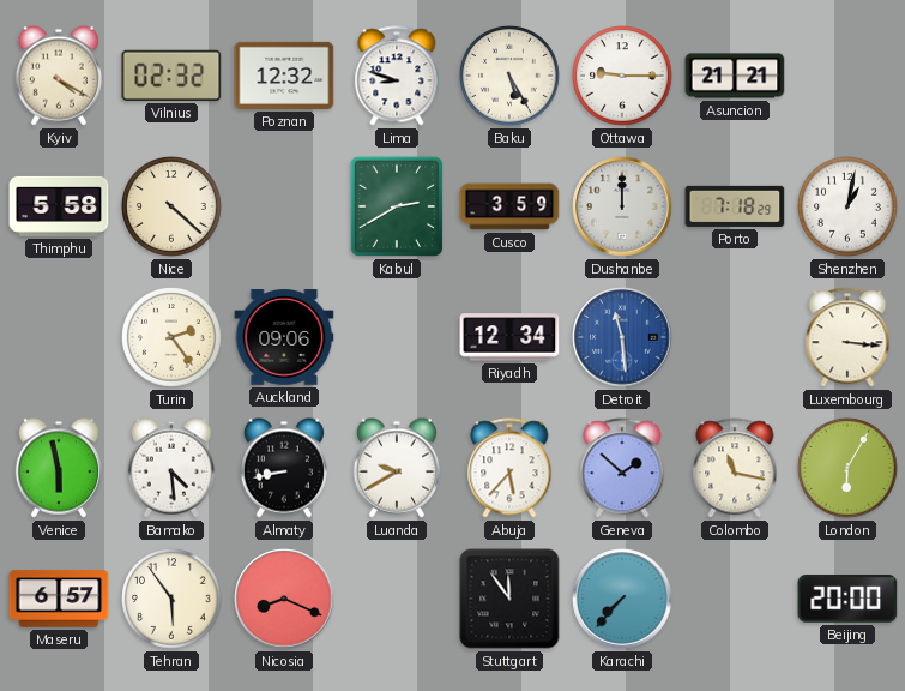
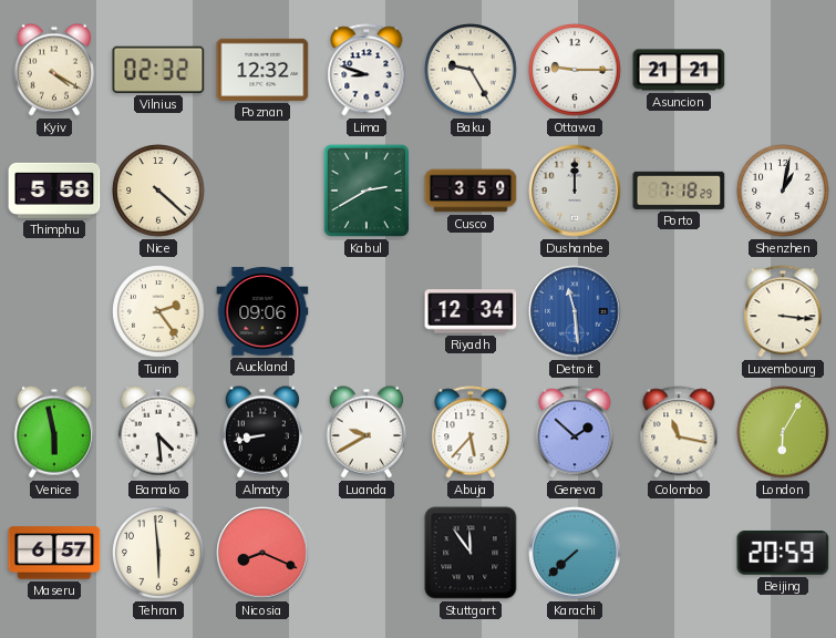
Baku: 5:25 -> 9:25 (471, 70)
Tehran: 5:54 -> 5:59 (158, 553)
Karachi: 7:37 -> 7:38 (575, 553)
Beijing: 20:00 -> 20:59 (783, 554)
